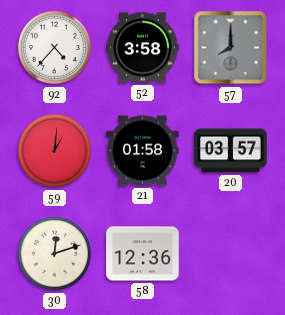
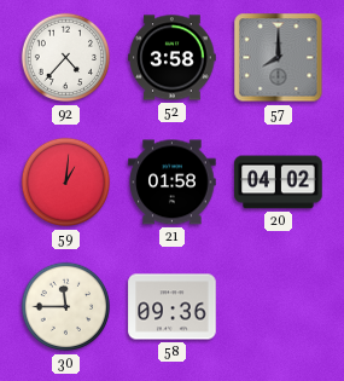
20: 03:57 -> 04:02 (279, 183)
30: 12:12 -> 11:45 (66, 307)
58: 12:36 -> 09:36 (173, 307)
